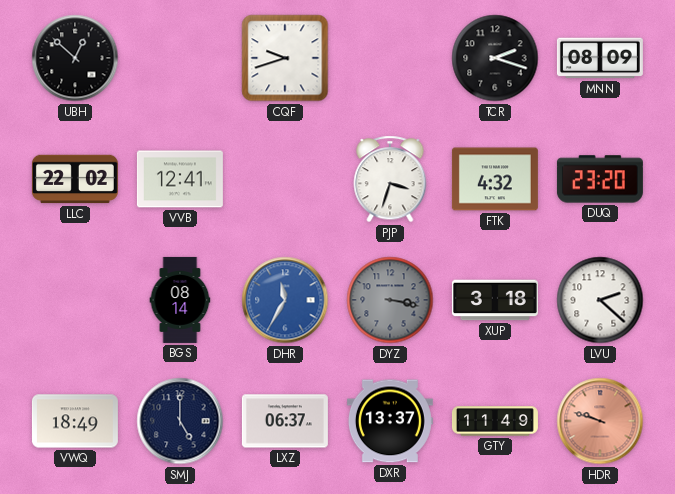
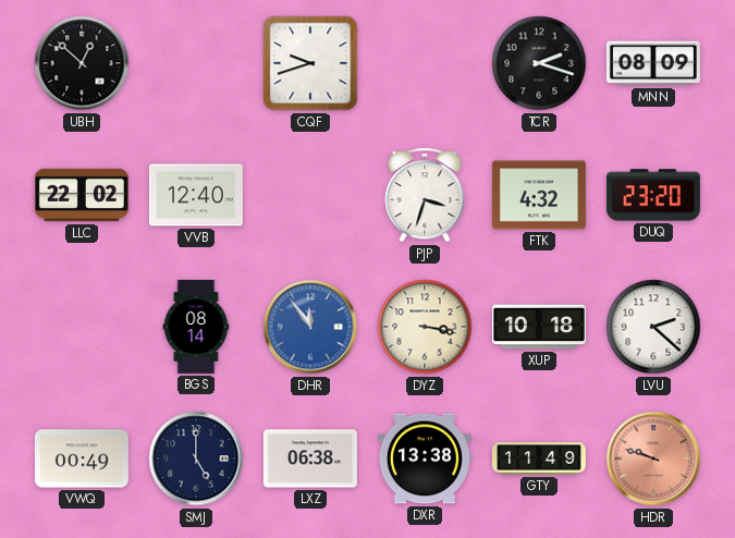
VVB: 12:41 -> 12:40 (196, 195)
DHR: 11:35 -> 11:54 (310, 327)
DYZ dial: grey -> cream (425, 327)
XUP: 3:18 -> 10:18 (539, 327)
VWQ: 18:49 -> 00:49 (82, 458)
LXZ: 06:37 -> 06:38 (310, 458)
DXR: 13:37 -> 13:38 (425, 458)
